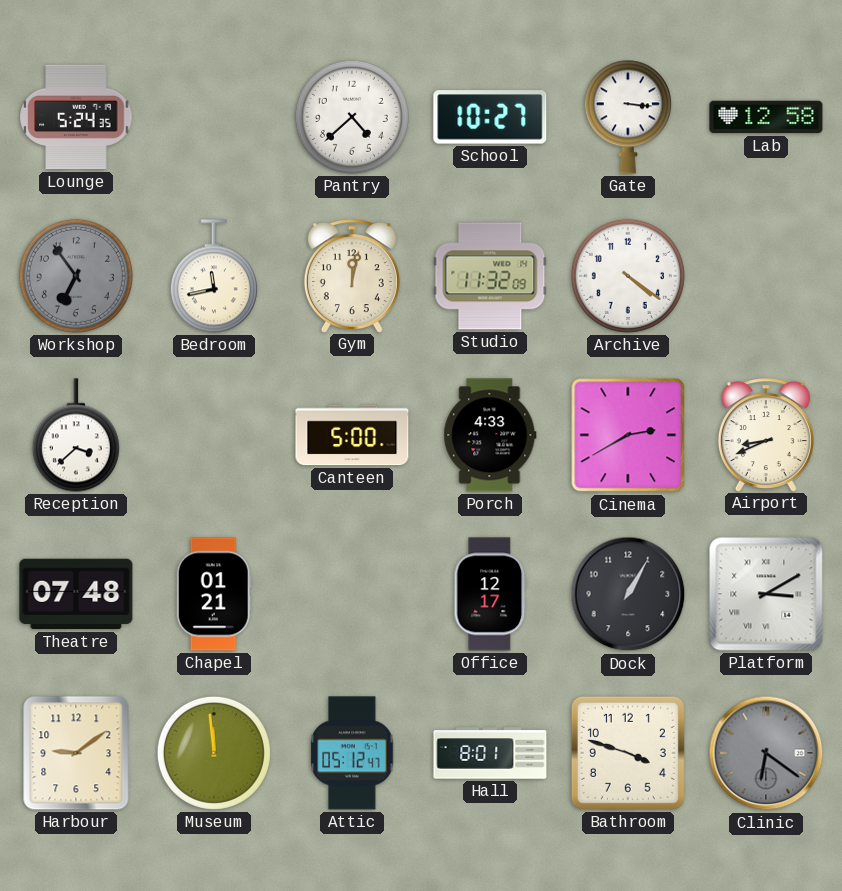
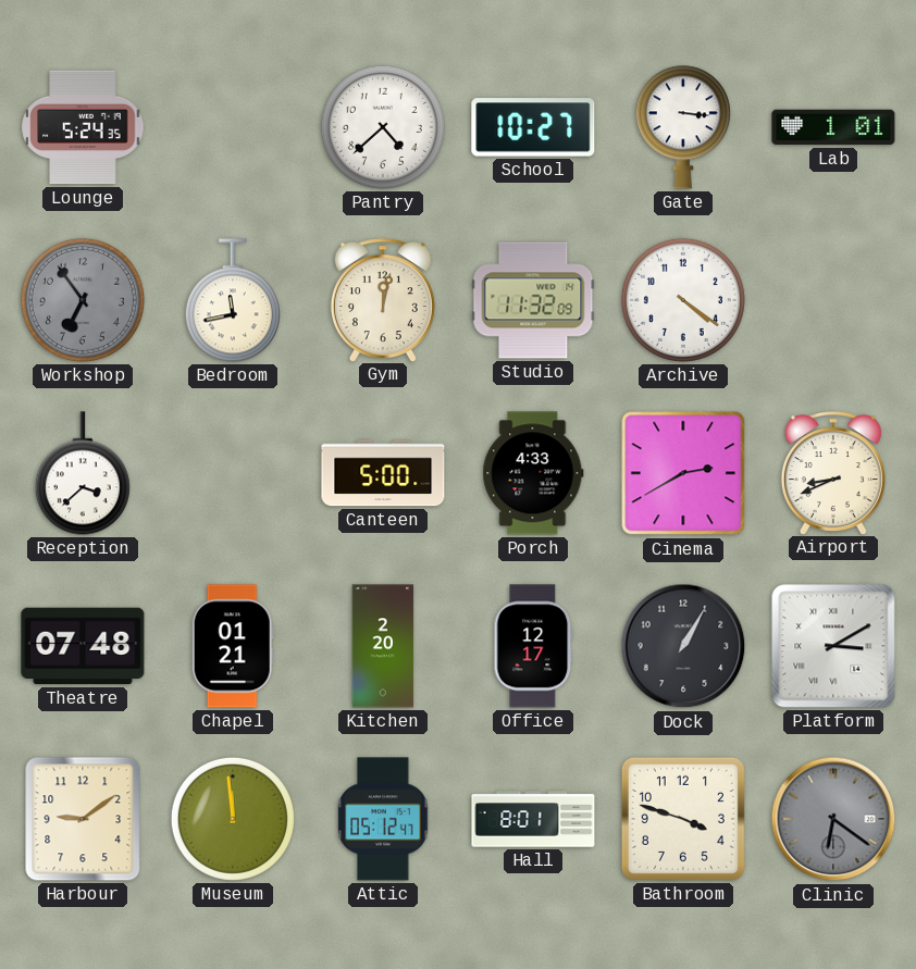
Lab: 12:58 -> 1:01 (833, 127)
Kitchen: none -> 2:20 (383, 646)
